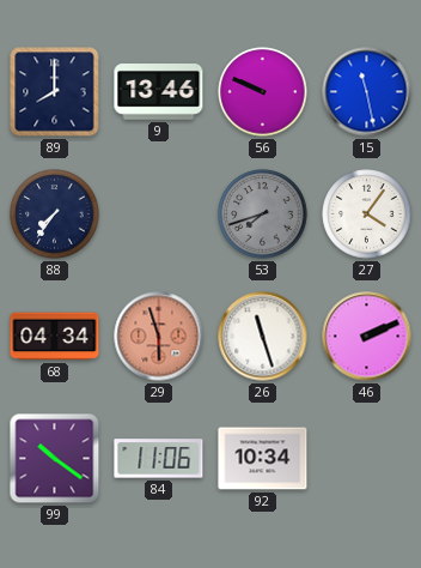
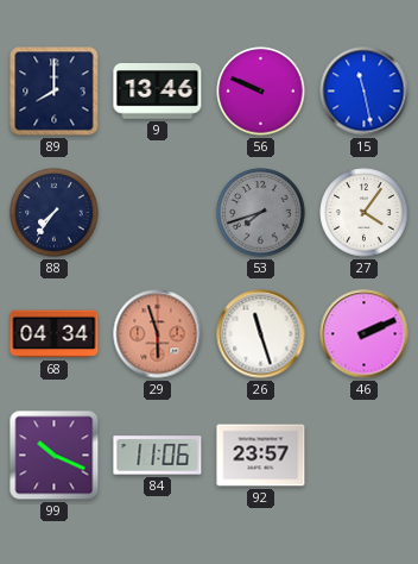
99: 10:21 -> 10:19 (55, 456)
92: 10:34 -> 23:57 (261, 456)
